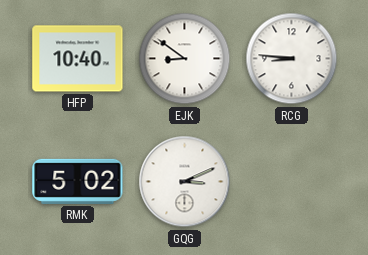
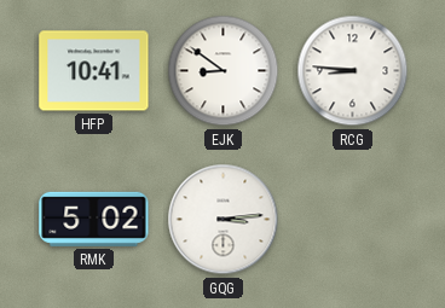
HFP: 10:40 -> 10:41 (94, 71)
GQG: 3:11 -> 3:14 (224, 220)
